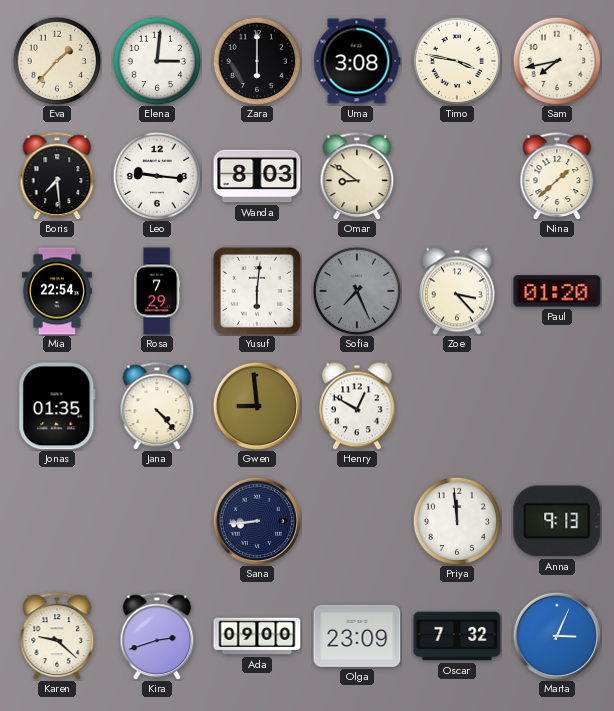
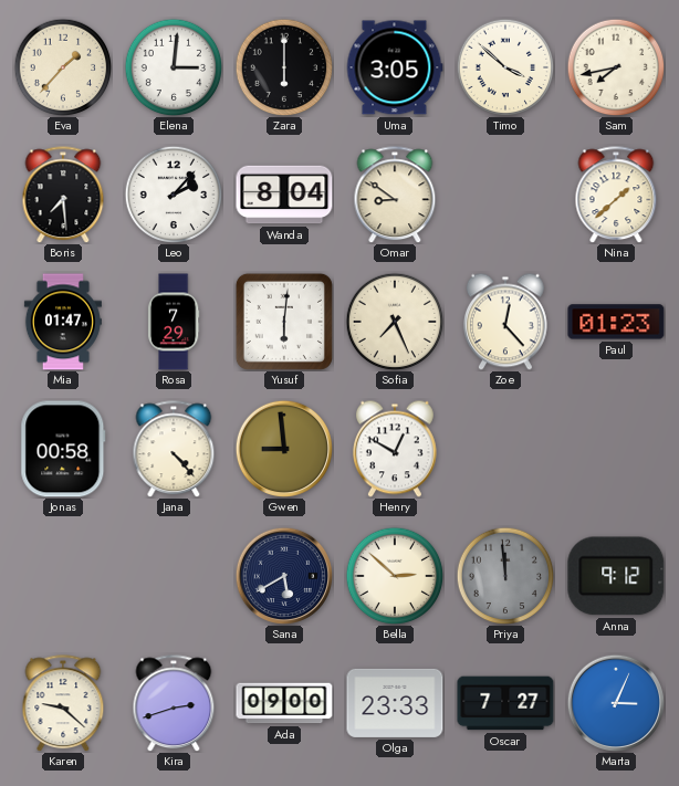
Uma: 3:08 -> 3:05 (395, 67)
Timo: 3:47 -> 3:52 (505, 67)
Leo: 9:16 -> 2:07 (174, 195)
Wanda: 8:03 -> 8:04 (284, 195)
Mia: 22:54 -> 01:47 (63, 322)
Sofia dial: grey -> cream (395, 322)
Zoe: 3:23 -> 12:23 (505, 322)
Paul: 01:20 -> 01:23 (616, 322)
Jonas: 01:35 -> 00:58 (63, 449)
Sana: 8:44 -> 5:40 (283, 575)
Bella: none -> 2:52 (395, 576)
Priya dial: white -> grey (505, 576)
Anna: 9:13 -> 9:12 (616, 576)
Olga: 23:09 -> 23:33 (395, 703)
Oscar: 7:32 -> 7:27 (505, 703)
